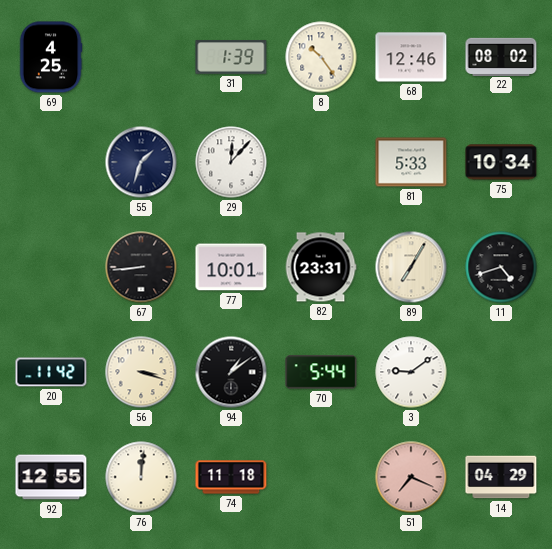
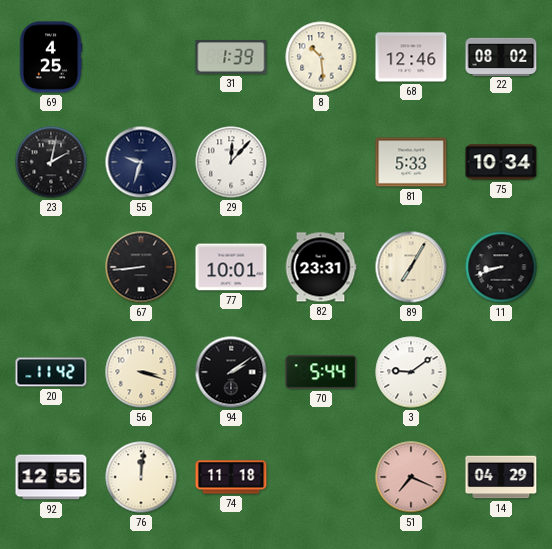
8: 10:24 -> 10:29 (321, 57)
23: none -> 2:02 (51, 162)
55: 1:33 -> 9:33 (141, 162)
11: 4:42 -> 8:42 (501, 267)
94: 1:09 -> 2:09 (231, 372)
